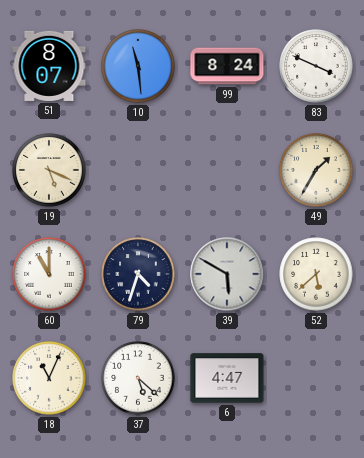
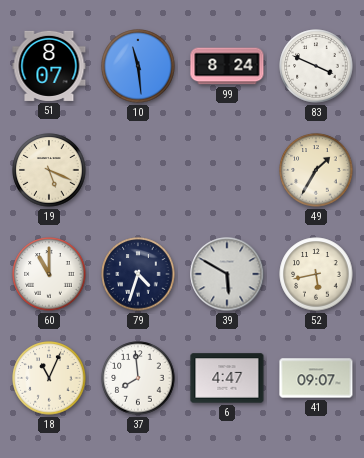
52: 5:38 -> 5:43 (316, 274)
37: 5:22 -> 7:59 (138, 378)
41: none -> 09:07 (316, 378)
